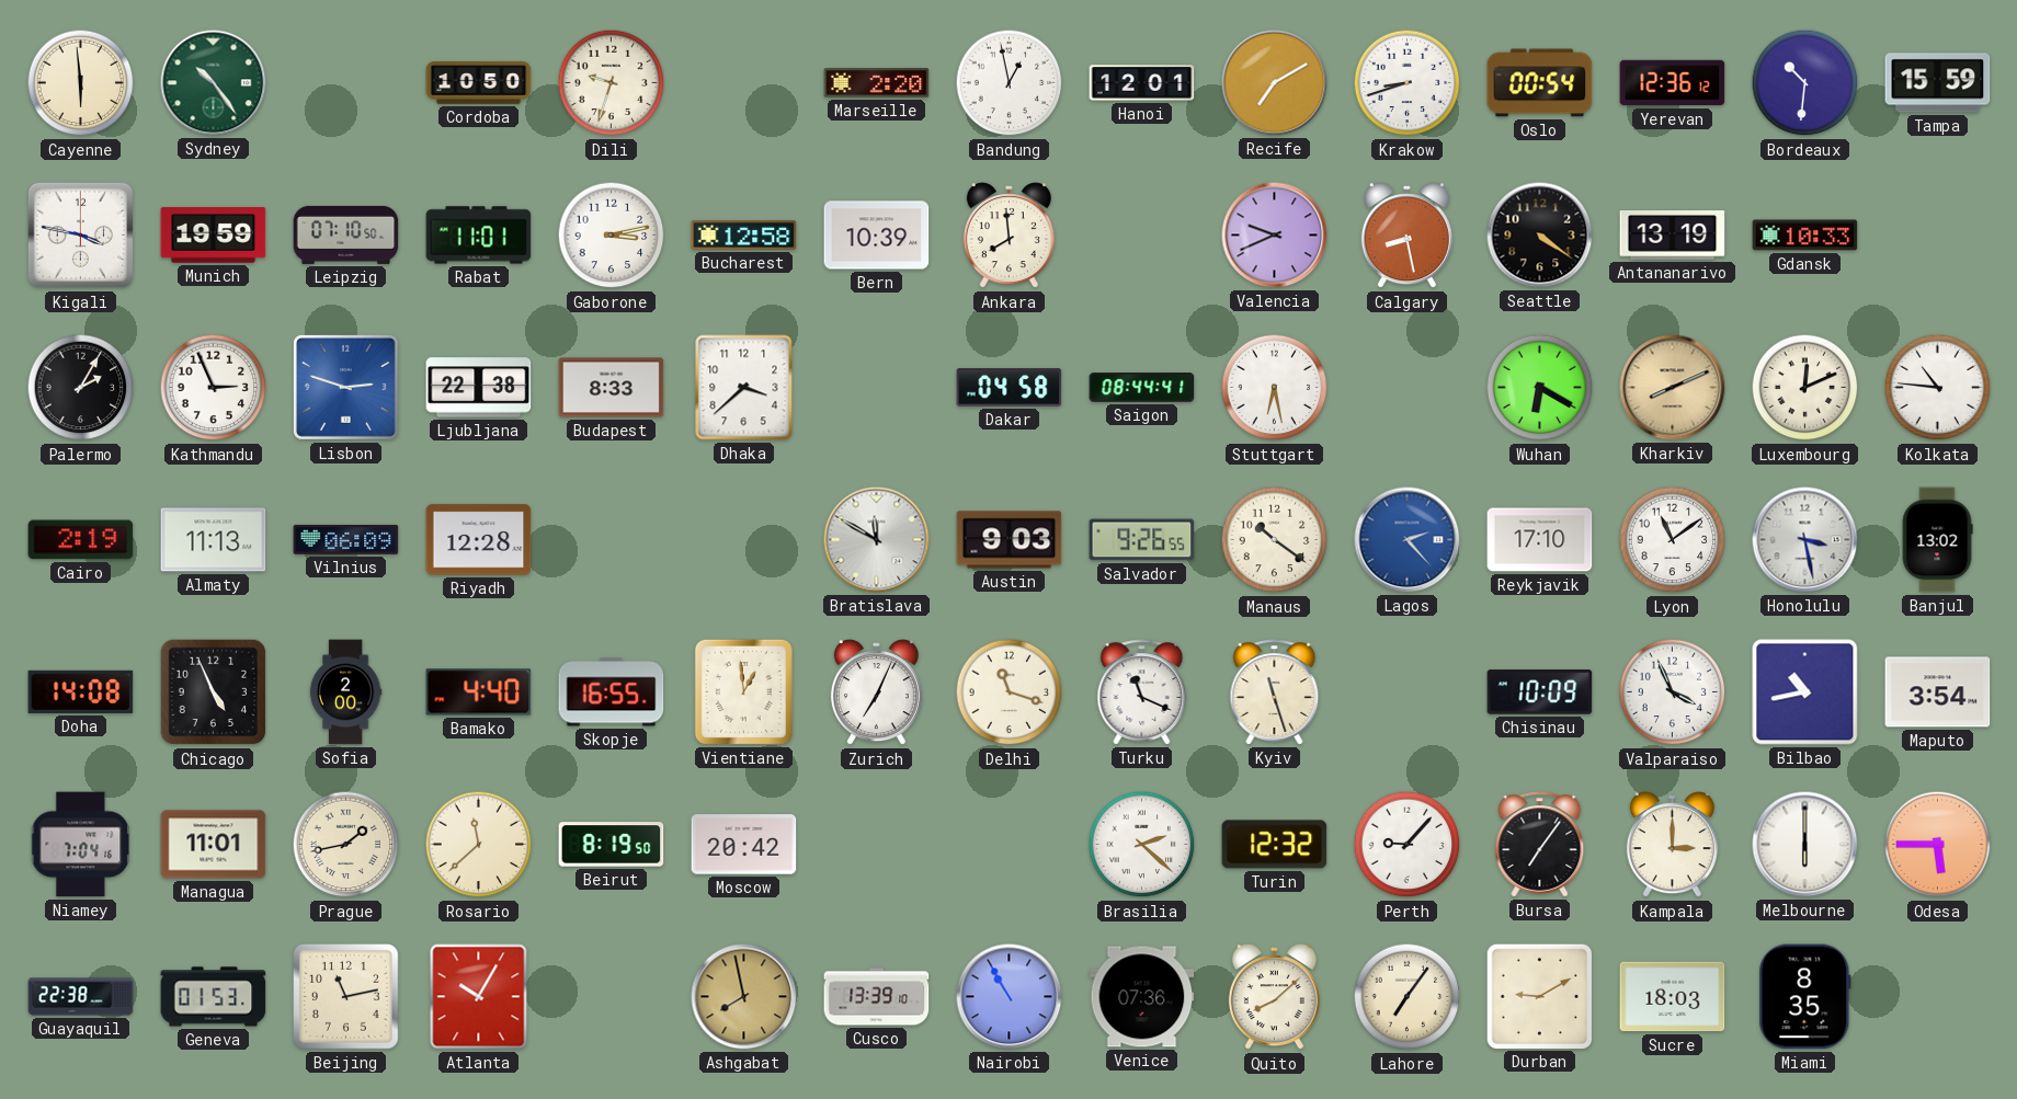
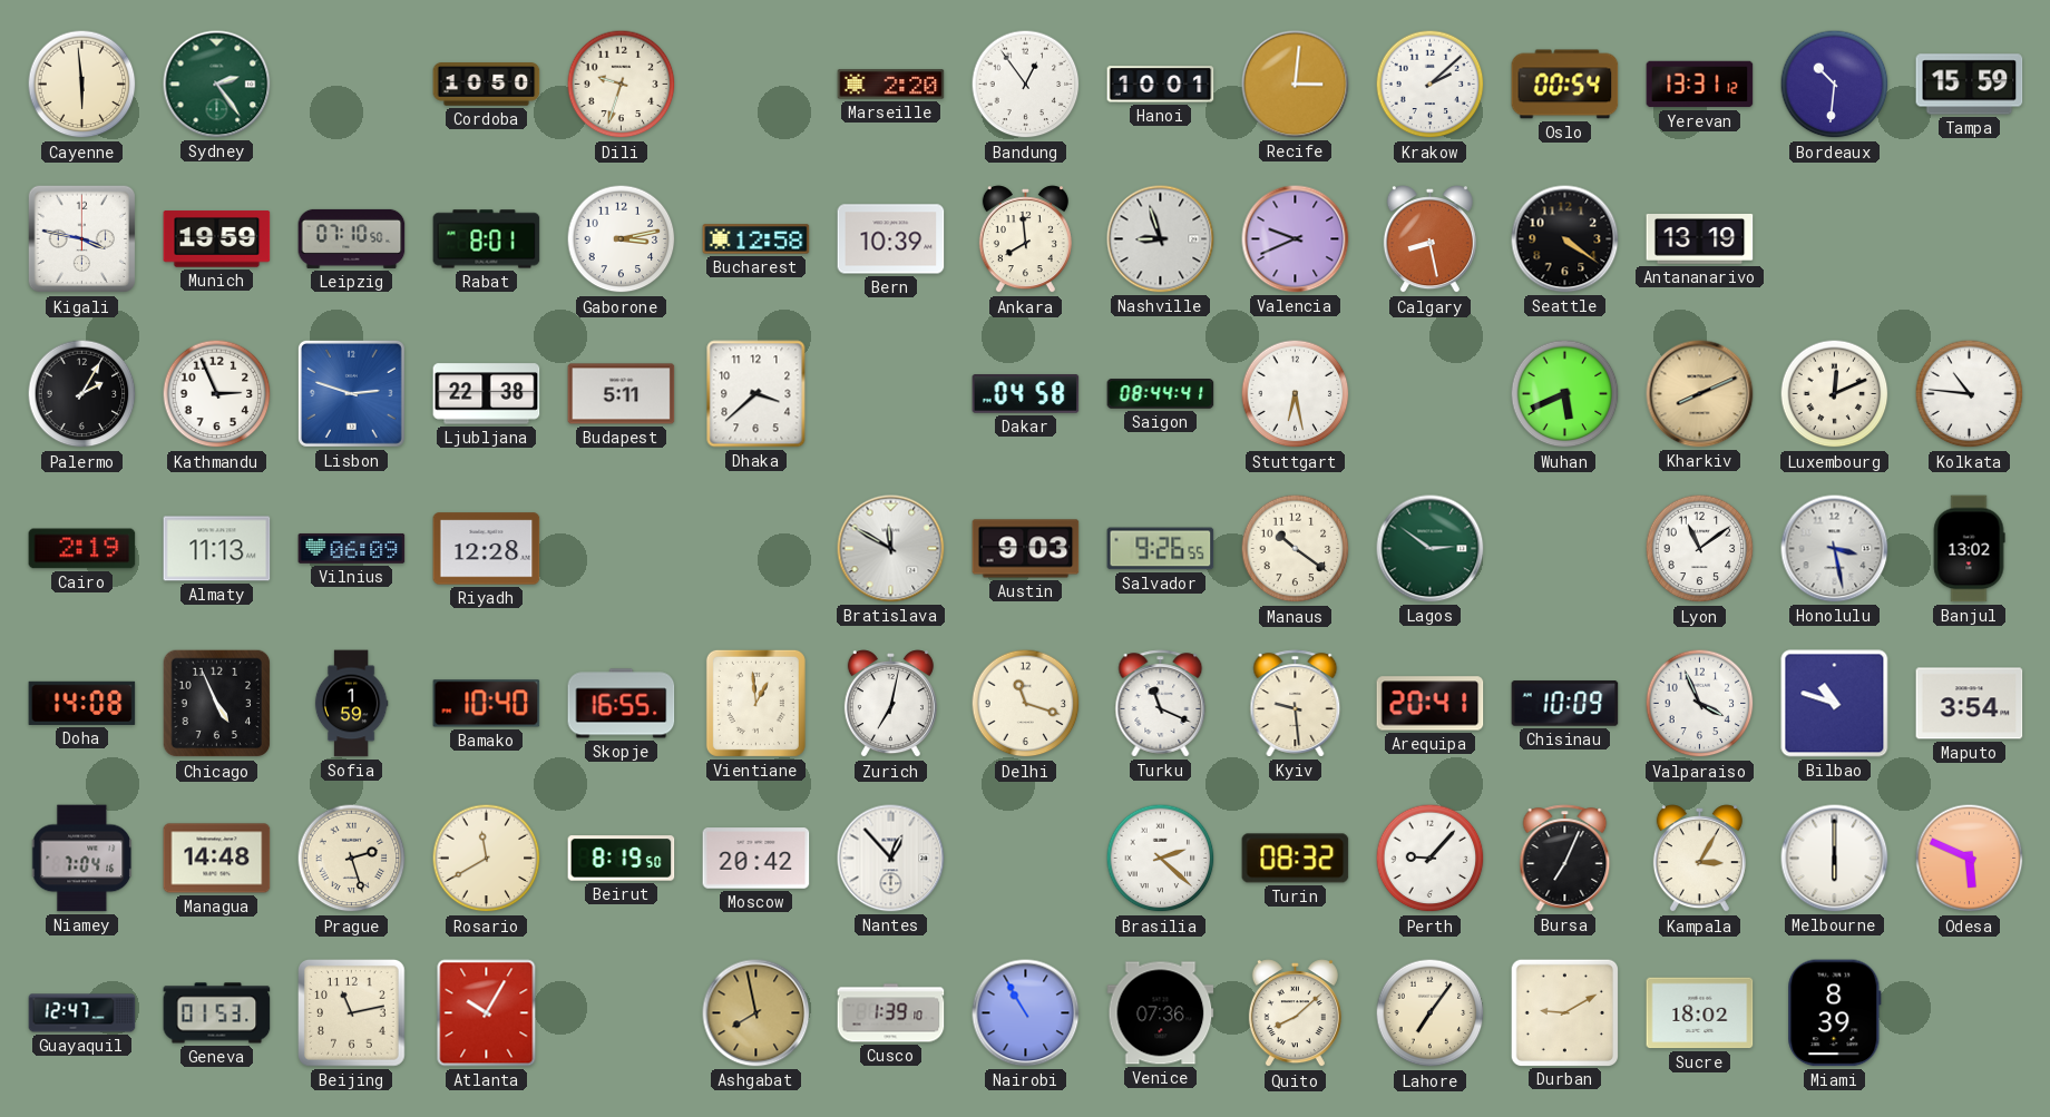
Sydney: 10:24 -> 2:24 (217, 85)
Bandung: 12:58 -> 12:54 (1026, 85)
Hanoi: 12:01 -> 10:01 (1161, 85)
Recife: 7:10 -> 3:01 (1296, 85)
Krakow: 8:42 -> 2:08 (1431, 85)
Yerevan: 12:36 -> 13:31 (1700, 85)
Rabat: 11:01 -> 8:01 (487, 239)
Nashville: none -> 8:57 (1161, 239)
Gdansk: 10:33 -> none (1805, 236)
Budapest: 8:33 -> 5:11 (622, 394)
Wuhan: 6:20 -> 5:41 (1565, 394)
Lagos: 2:23 -> 2:51 (1431, 549)
Lagos dial: blue -> green (1431, 549)
Reykjavik: 17:10 -> none (1540, 540)
Sofia: 2:00 -> 1:59 (351, 704)
Bamako: 4:40 -> 10:40 (487, 704)
Zurich: 7:04 -> 7:02 (890, 704)
Kyiv: 11:27 -> 9:29 (1296, 704)
Arequipa: none -> 20:41 (1431, 704)
Bilbao: 10:43 -> 10:48 (1835, 704)
Managua: 11:01 -> 14:48 (217, 859)
Prague: 1:43 -> 2:27 (352, 859)
Rosario: 11:38 -> 11:40 (487, 859)
Nantes: none -> 12:53 (891, 859)
Turin: 12:32 -> 08:32 (1296, 859)
Bursa: 7:06 -> 7:04 (1565, 859)
Kampala: 3:00 -> 3:05 (1699, 859)
Odesa: 5:45 -> 5:49 (1970, 859)
Guayaquil: 22:38 -> 12:47 (82, 1013)
Cusco: 13:39 -> 1:39 (891, 1013)
Sucre: 18:03 -> 18:02 (1700, 1013)
Miami: 8:35 -> 8:39 (1835, 1013)
